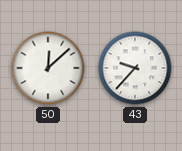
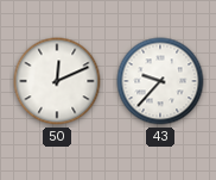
50: 12:08 -> 12:11 (57, 81)
